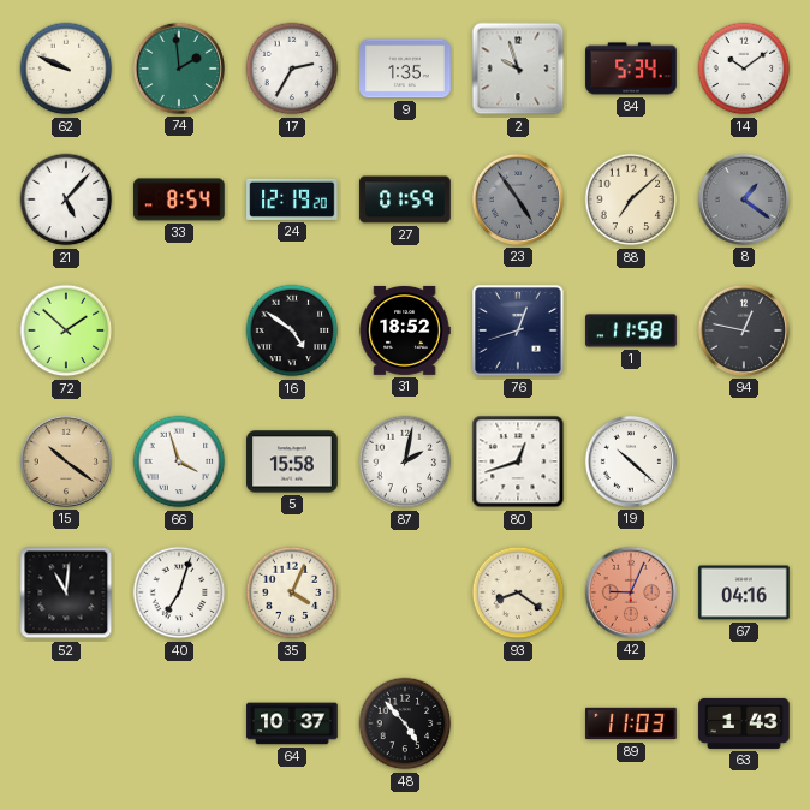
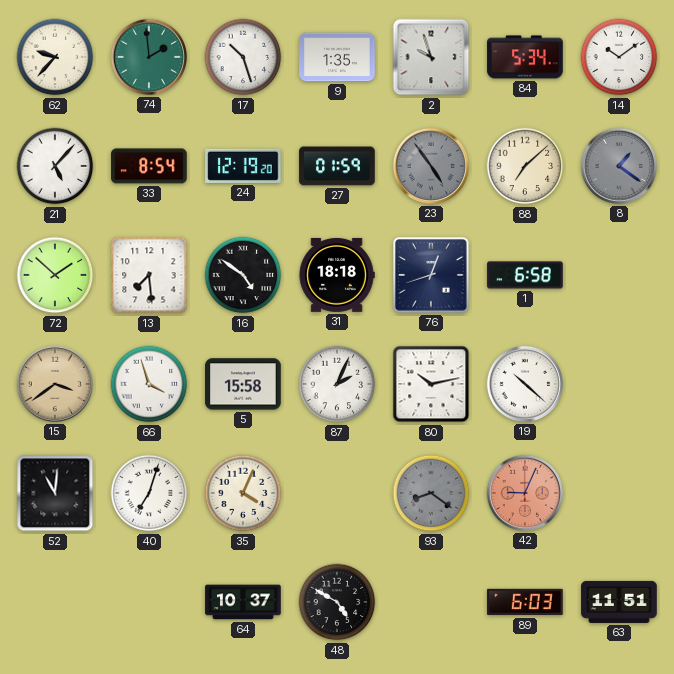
62: 9:49 -> 9:37 (55, 57)
17: 2:35 -> 10:27 (243, 57)
13: none -> 7:29 (149, 275)
31: 18:52 -> 18:18 (337, 275)
1: 11:58 -> 6:58 (525, 275)
94: 12:47 -> none (744, 330)
15: 10:21 -> 3:39 (55, 384)
87: 2:02 -> 2:04 (337, 384)
80: 12:42 -> 10:13 (431, 384)
93 dial: cream -> grey (431, 493)
67: 04:16 -> none (744, 592)
48: 4:53 -> 4:50 (337, 602)
89: 11:03 -> 6:03 (525, 602)
63: 1:43 -> 11:51 (619, 602)
